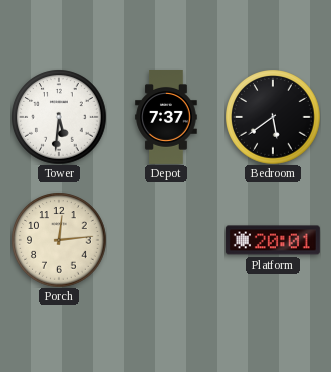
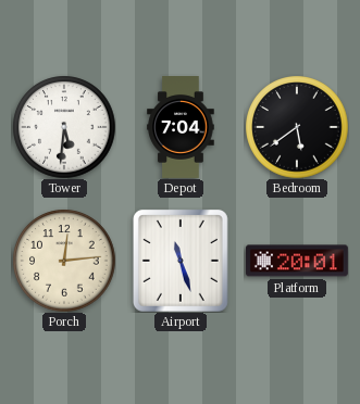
Depot: 7:37 -> 7:04 (181, 128)
Airport: none -> 11:27 (181, 261)
